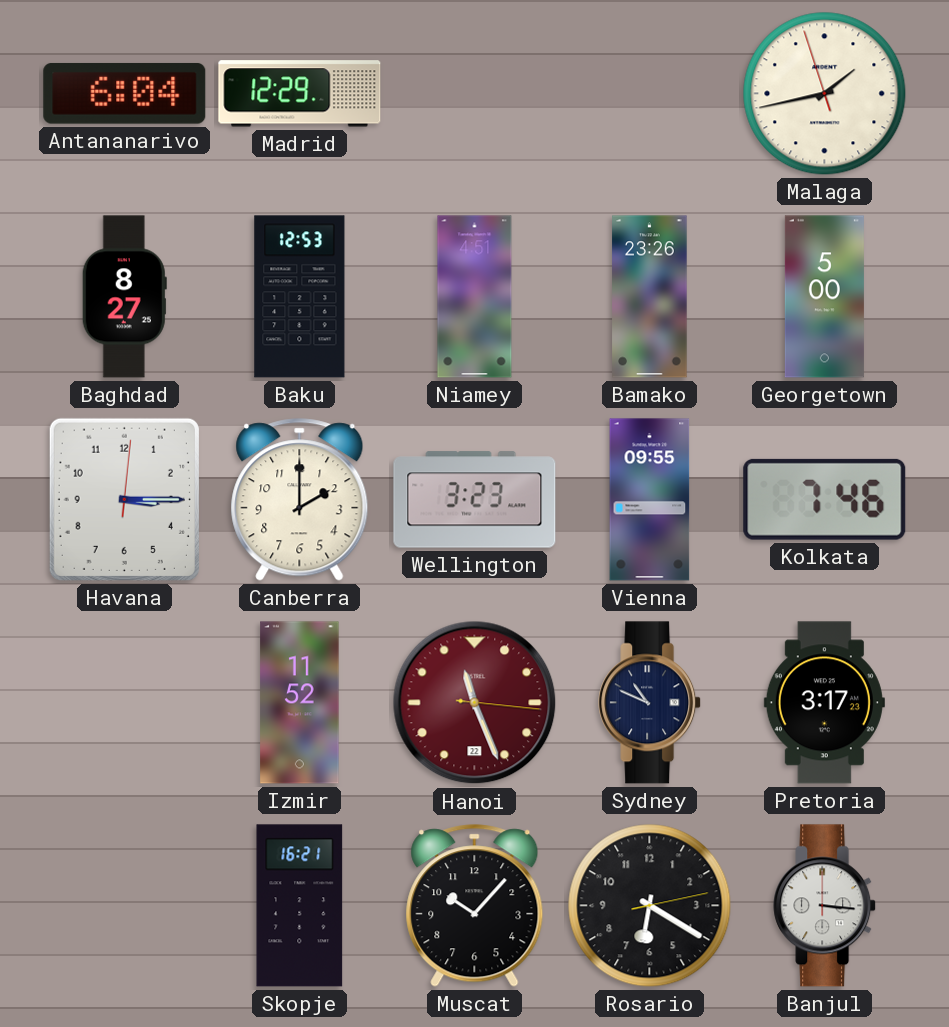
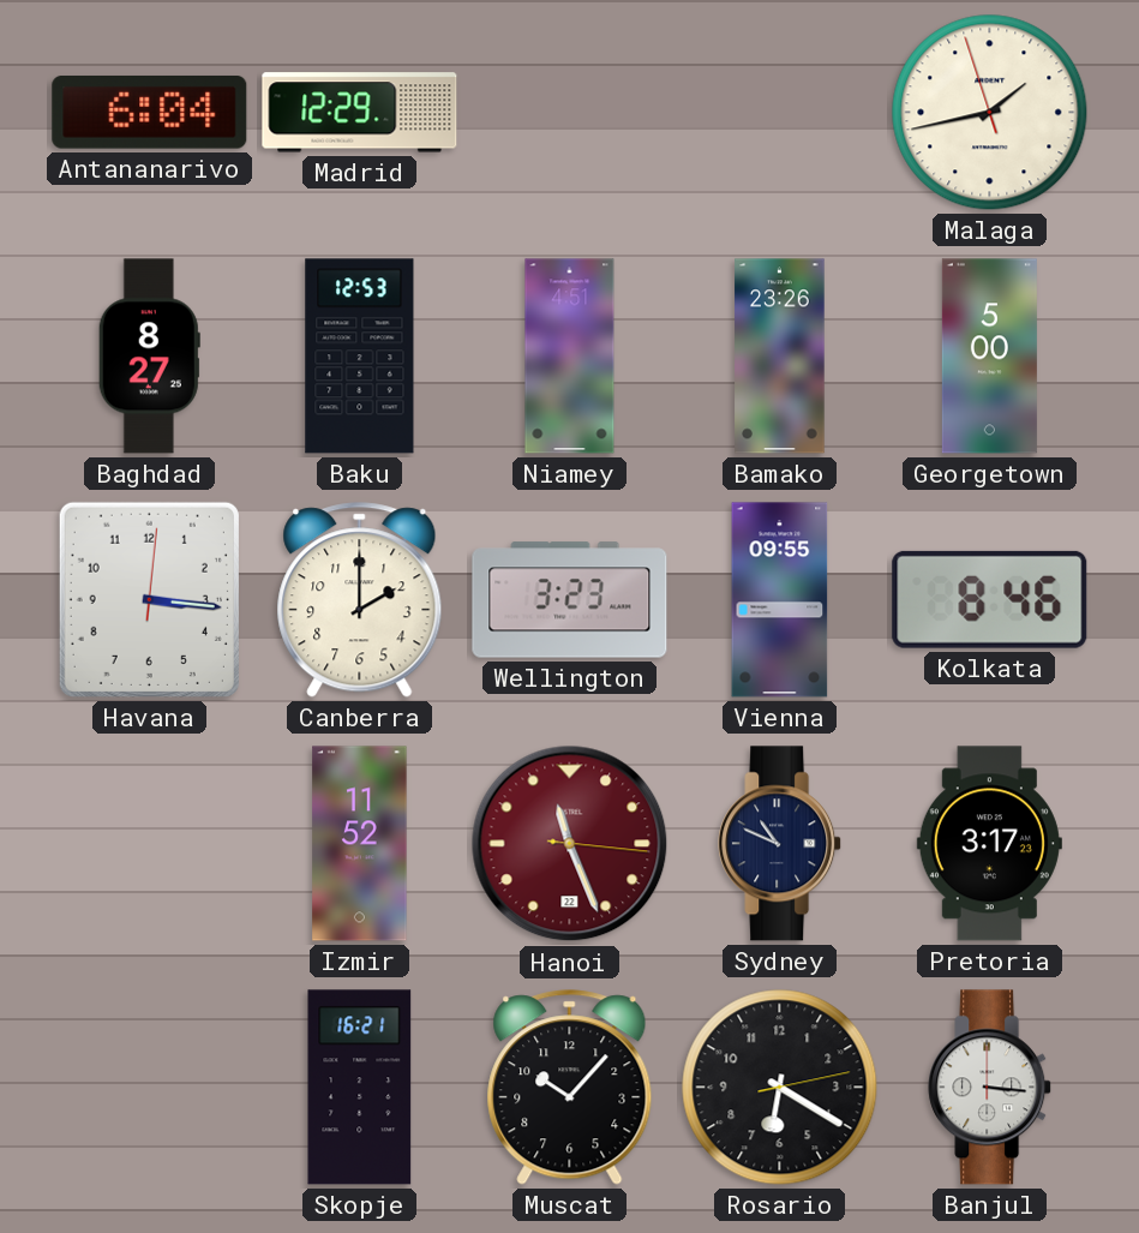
Havana: 3:15 -> 3:16 (149, 599)
Kolkata: 7:46 -> 8:46 (990, 599)
